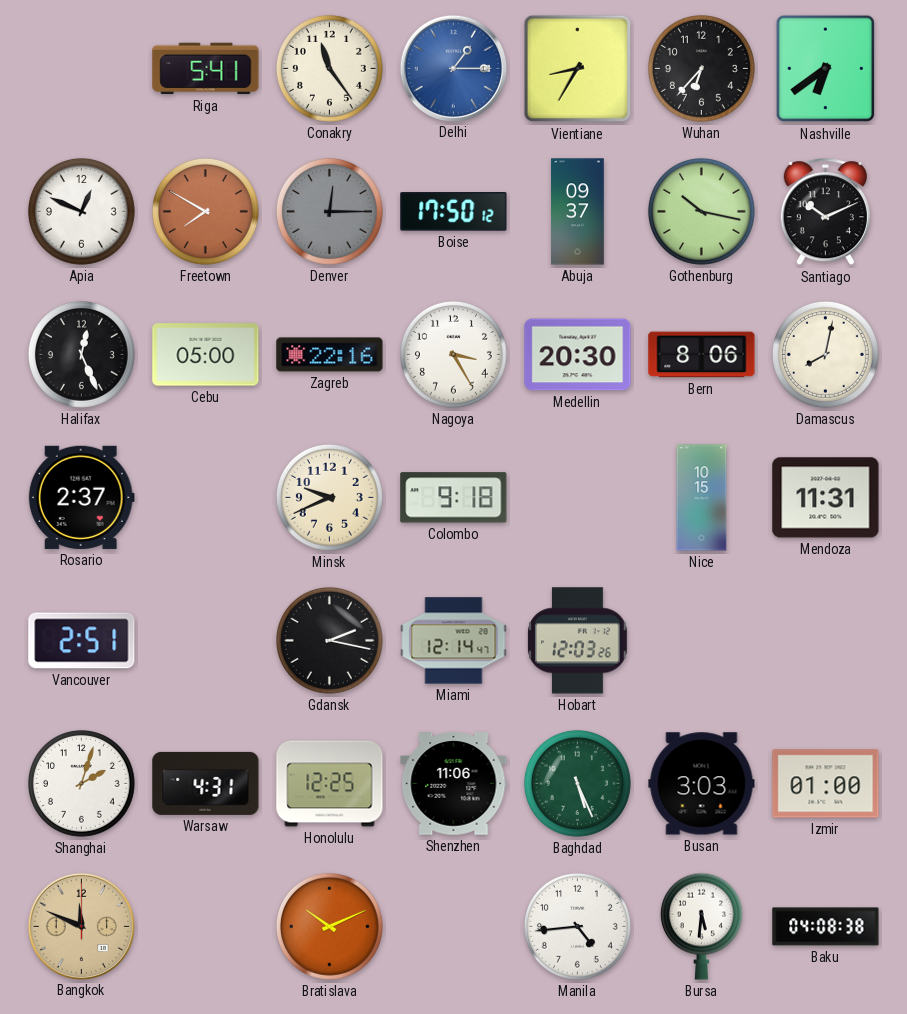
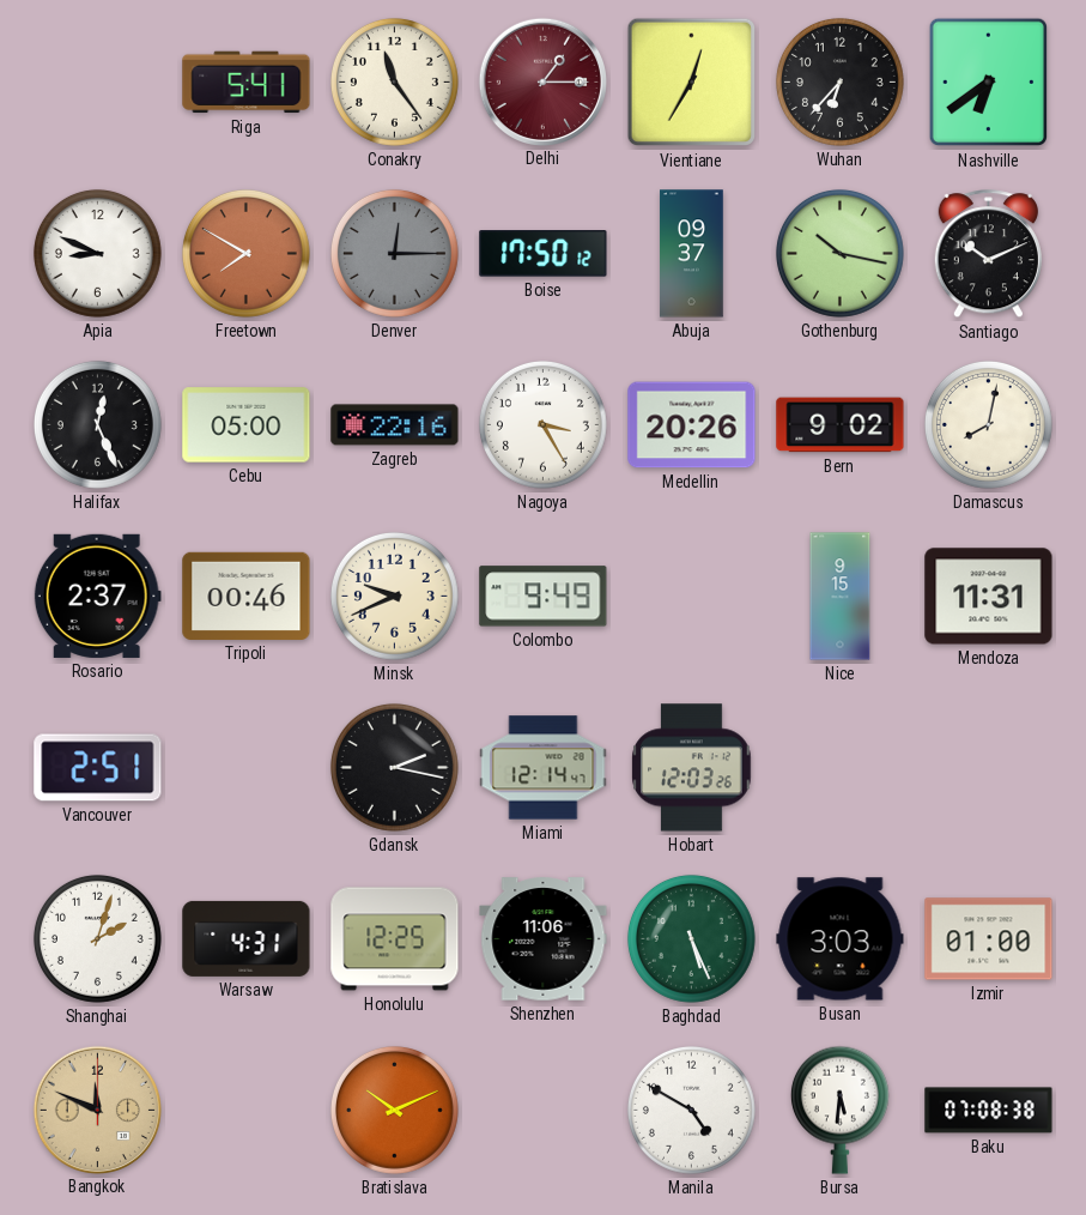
Delhi dial: blue -> burgundy (542, 81)
Vientiane: 8:35 -> 12:35 (692, 83)
Apia: 12:49 -> 8:49 (97, 253)
Medellin: 20:30 -> 20:26 (692, 425)
Bern: 8:06 -> 9:02 (841, 425)
Tripoli: none -> 00:46 (247, 596)
Colombo: 9:18 -> 9:49 (544, 597)
Nice: 10:15 -> 9:15 (841, 597)
Manila: 4:44 -> 4:50 (691, 1110)
Baku: 04:08 -> 07:08 (989, 1111)
